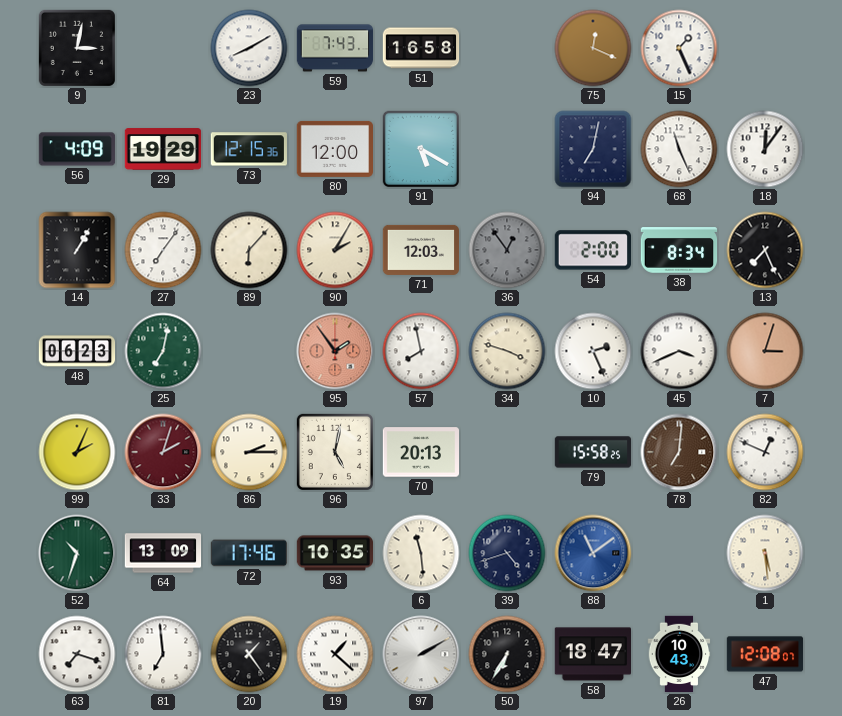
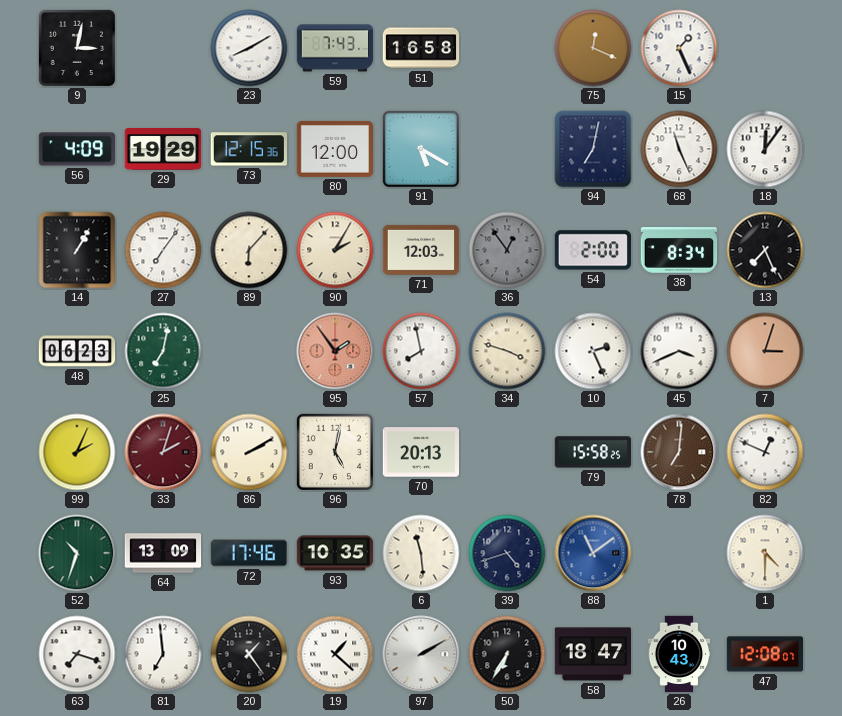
86: 2:15 -> 2:10 (249, 452)
1: 5:29 -> 4:30 (765, 553)
